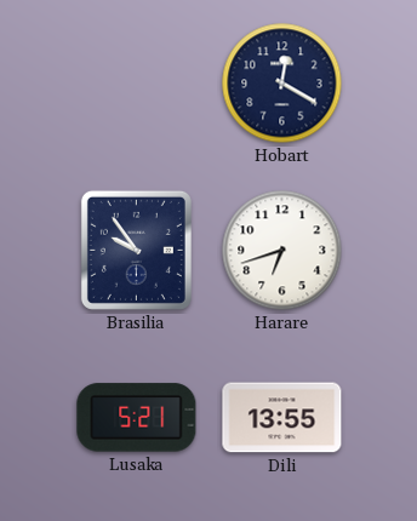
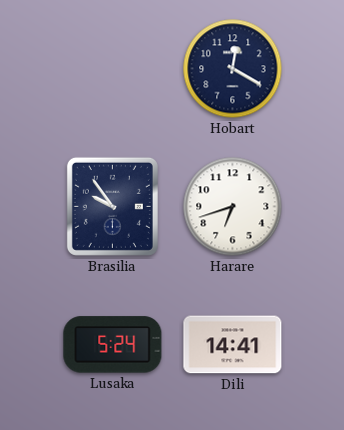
Lusaka: 5:21 -> 5:24 (113, 345)
Dili: 13:55 -> 14:41 (233, 345)
